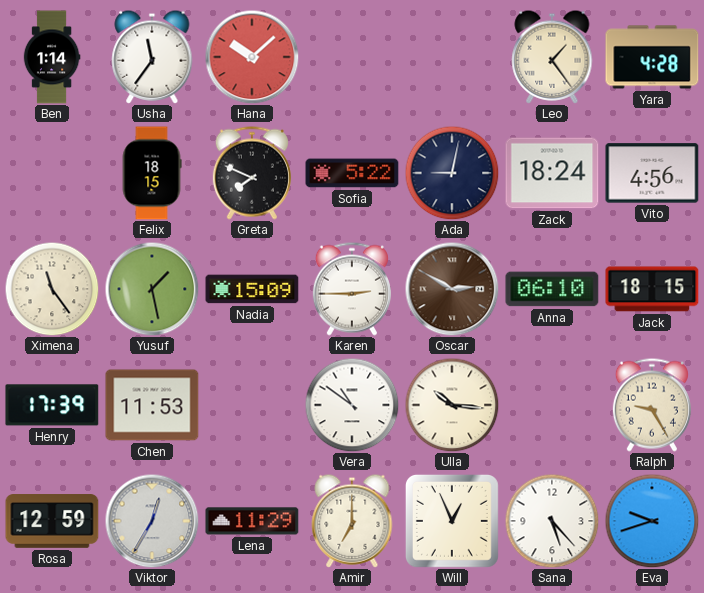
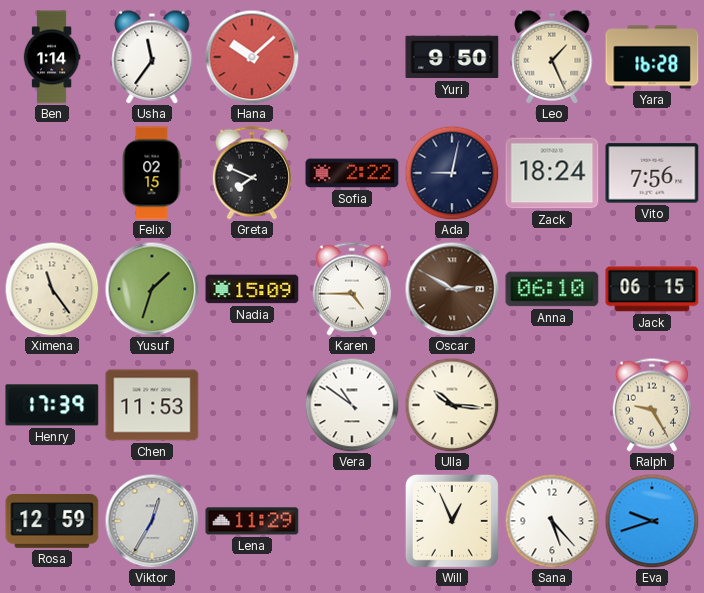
Yuri: none -> 9:50 (452, 57)
Leo: 1:24 -> 1:26 (552, 57)
Yara: 4:28 -> 16:28 (652, 57)
Felix: 18:15 -> 02:15 (152, 173)
Sofia: 5:22 -> 2:22 (352, 173)
Vito: 4:56 -> 7:56 (652, 173)
Yusuf: 1:28 -> 1:33 (152, 289)
Karen: 2:45 -> 4:45 (352, 289)
Jack: 18:15 -> 06:15 (652, 289)
Amir: 7:00 -> none (352, 521)
